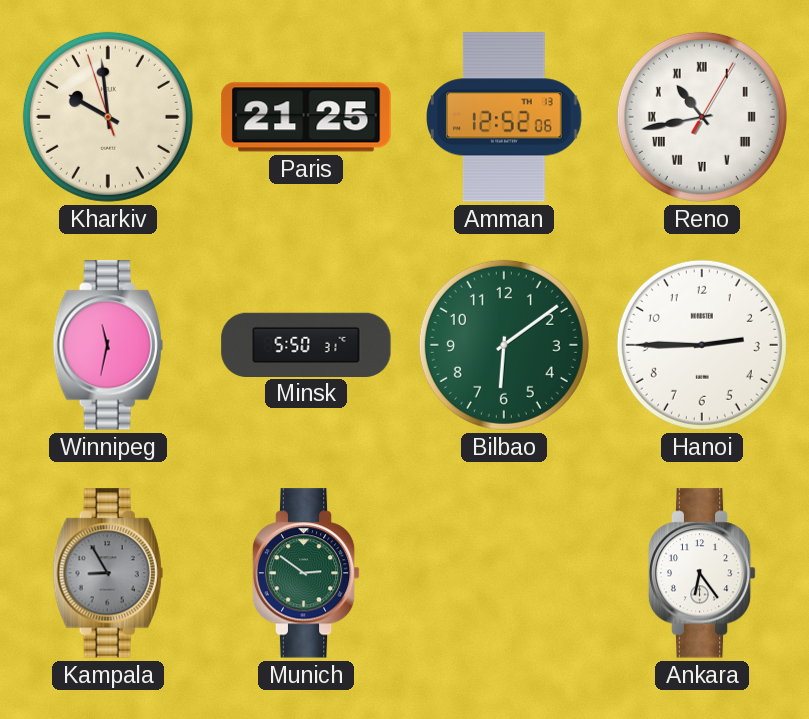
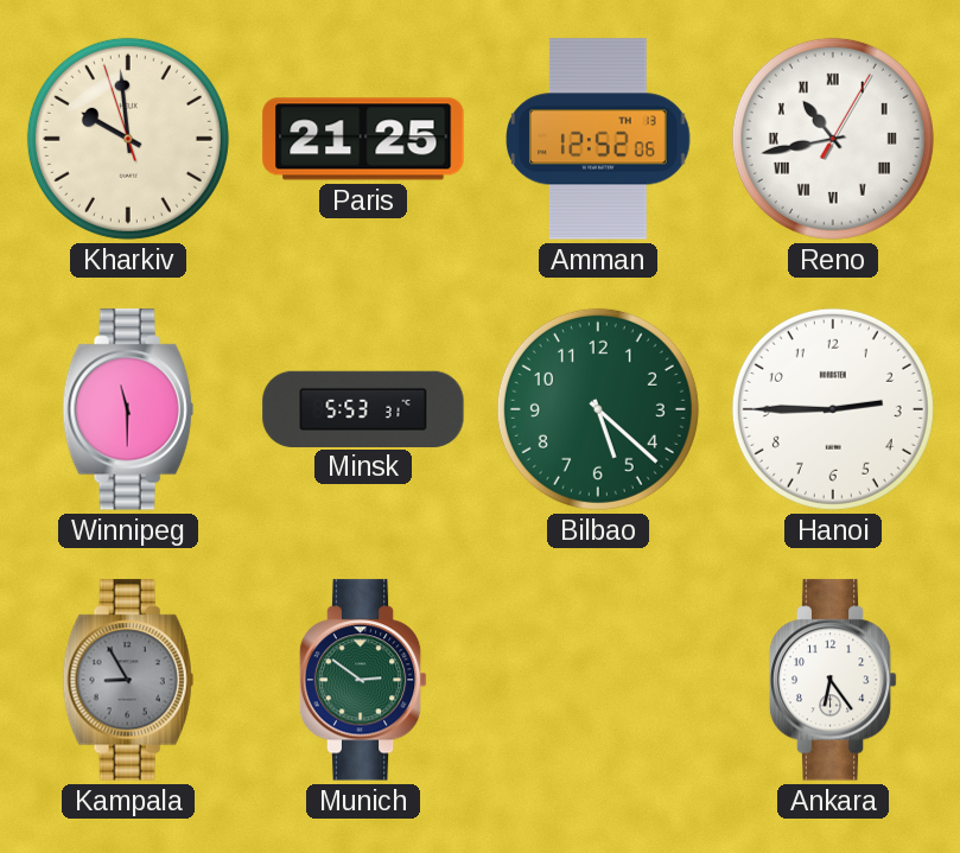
Winnipeg: 11:32 -> 11:30 (128, 409)
Minsk: 5:50 -> 5:53 (363, 408)
Bilbao: 6:09 -> 5:22 (598, 409)
